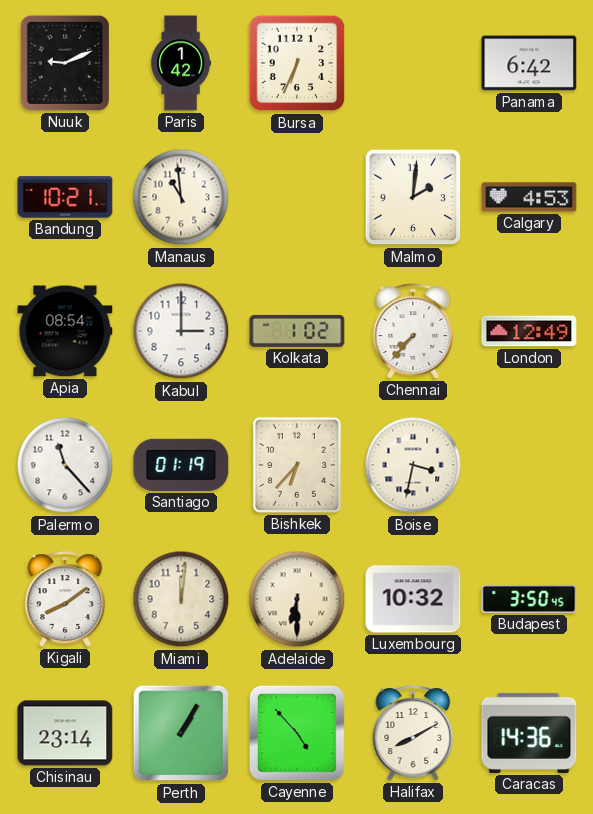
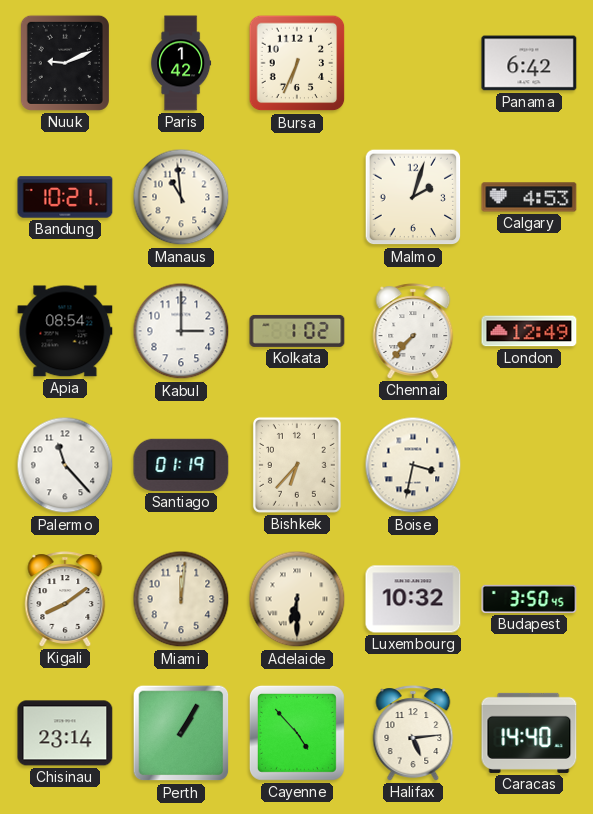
Malmo: 2:01 -> 2:03 (413, 197)
Halifax: 8:10 -> 5:14 (413, 733)
Caracas: 14:36 -> 14:40 (529, 733)
